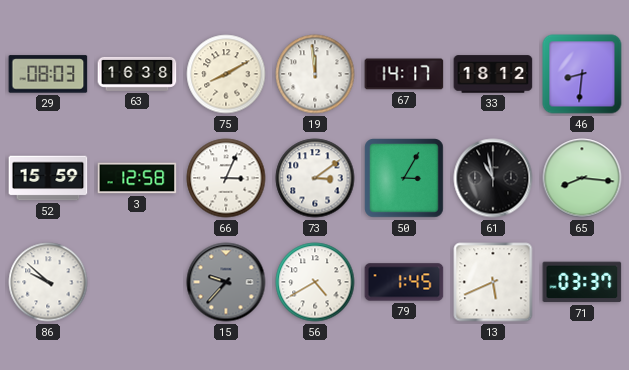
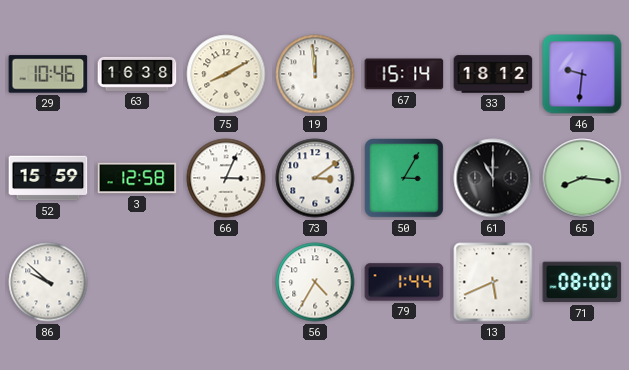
29: 08:03 -> 10:46 (48, 74)
67: 14:17 -> 15:14 (404, 74)
46: 8:31 -> 9:31 (582, 74)
61: 10:58 -> 11:00 (493, 178)
15: 9:37 -> none (226, 282)
56: 4:40 -> 4:35 (315, 282)
79: 1:45 -> 1:44 (404, 282)
71: 03:37 -> 08:00 (582, 282)
